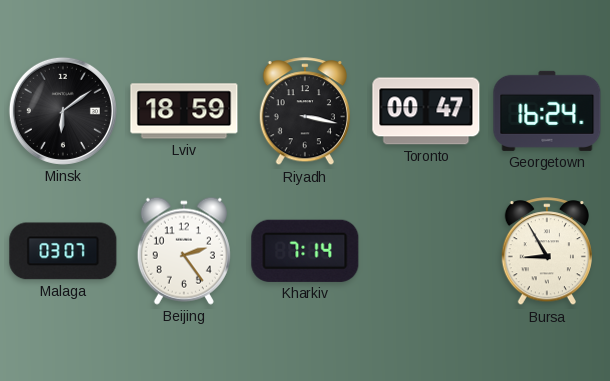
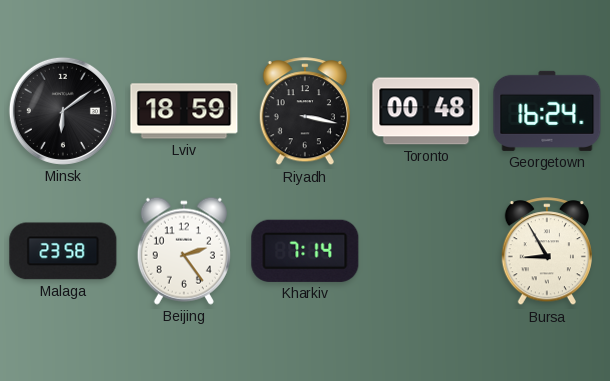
Toronto: 00:47 -> 00:48 (426, 111)
Malaga: 03:07 -> 23:58 (63, 251)
